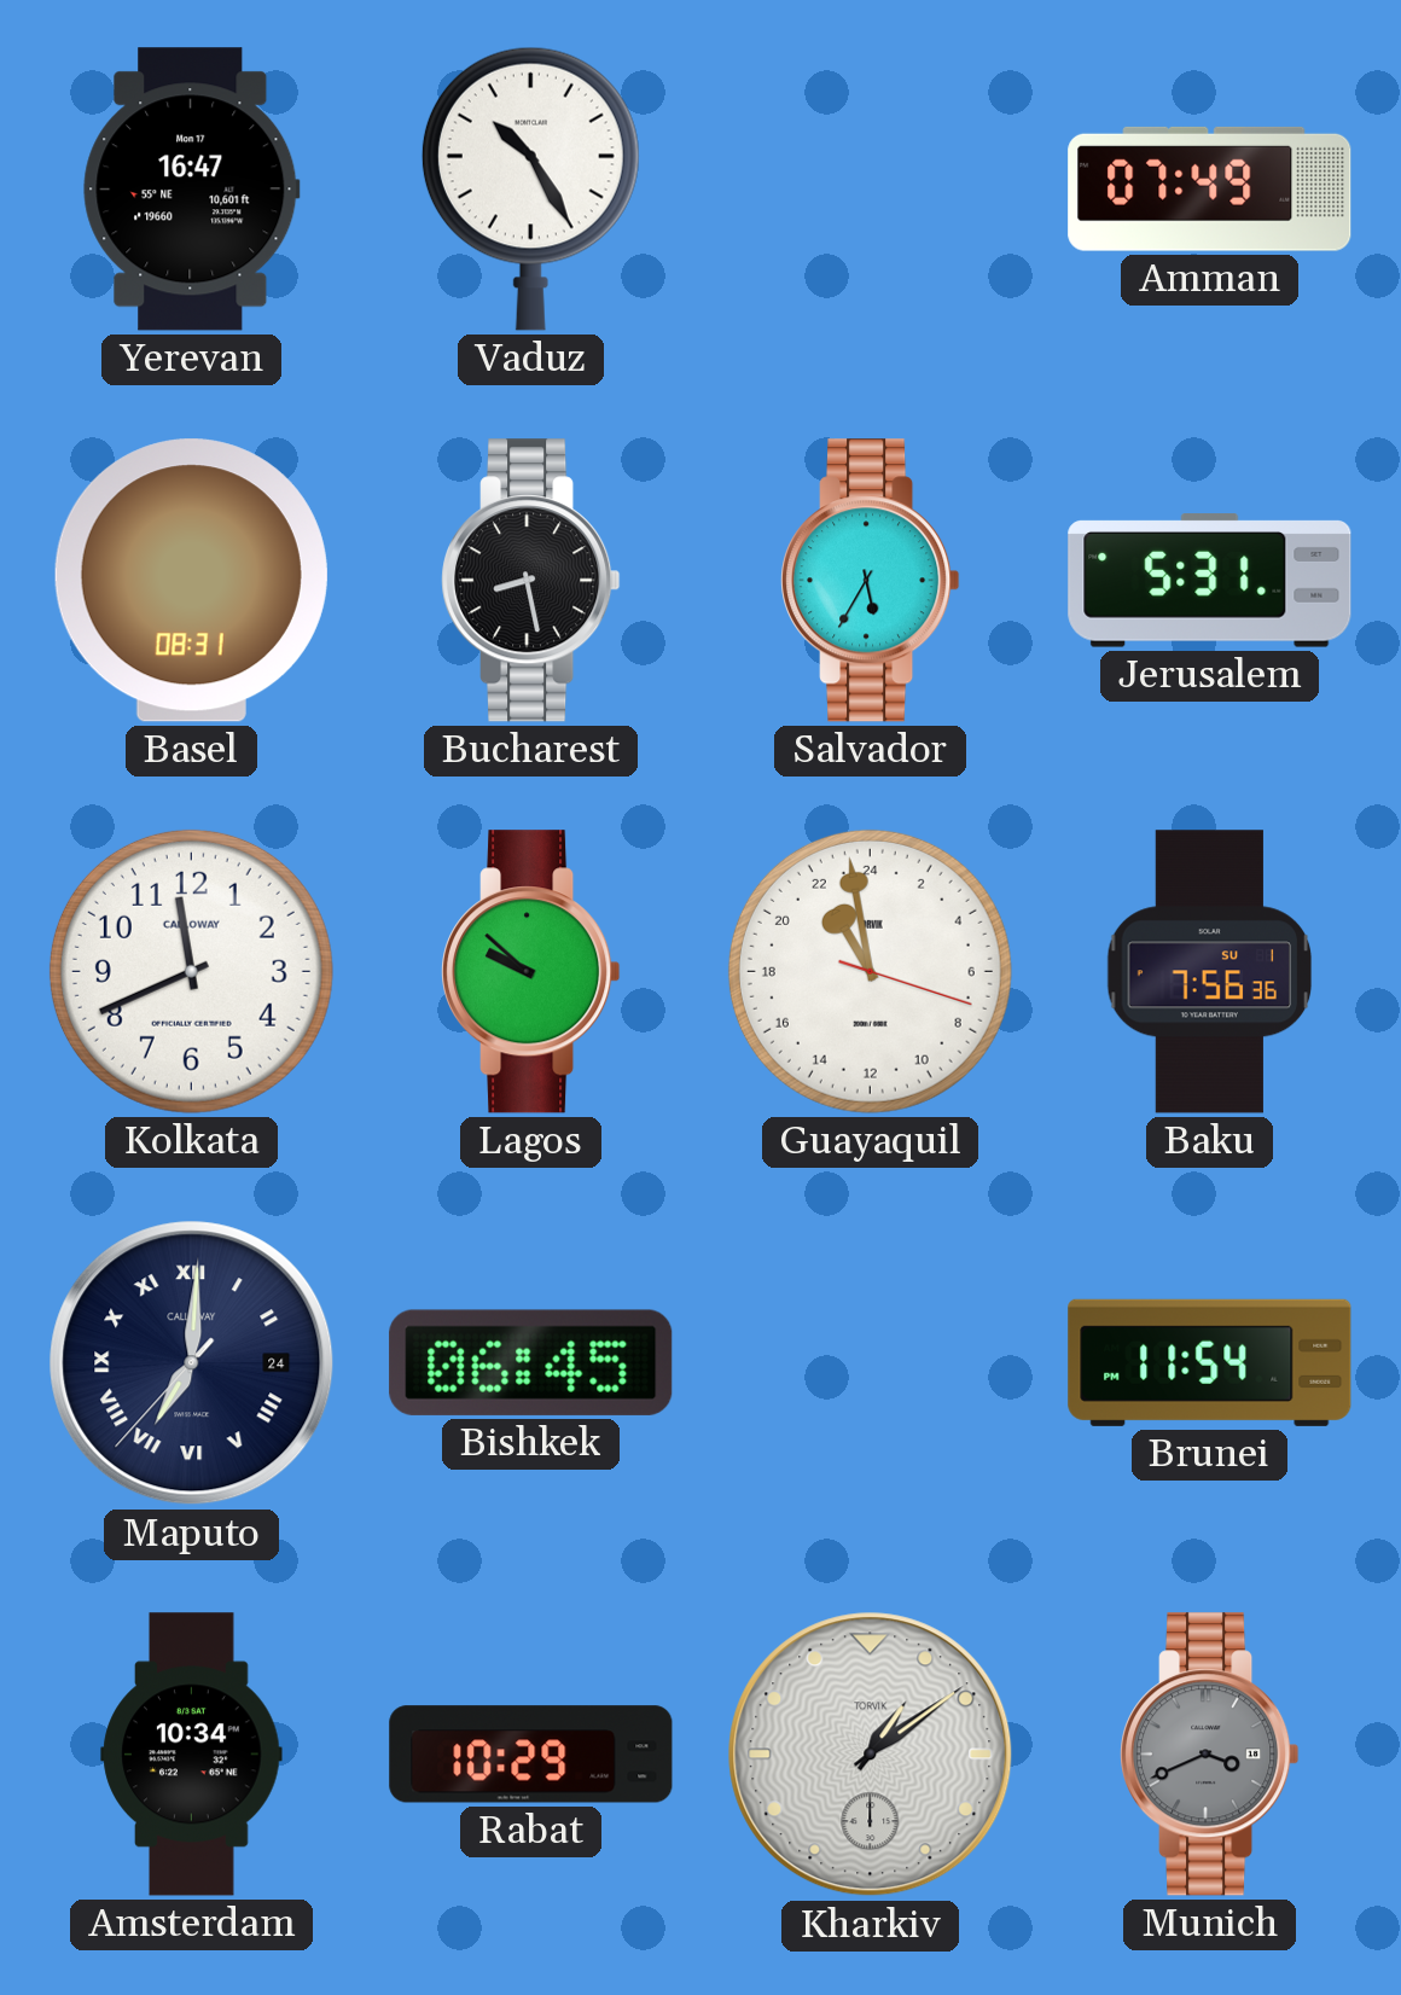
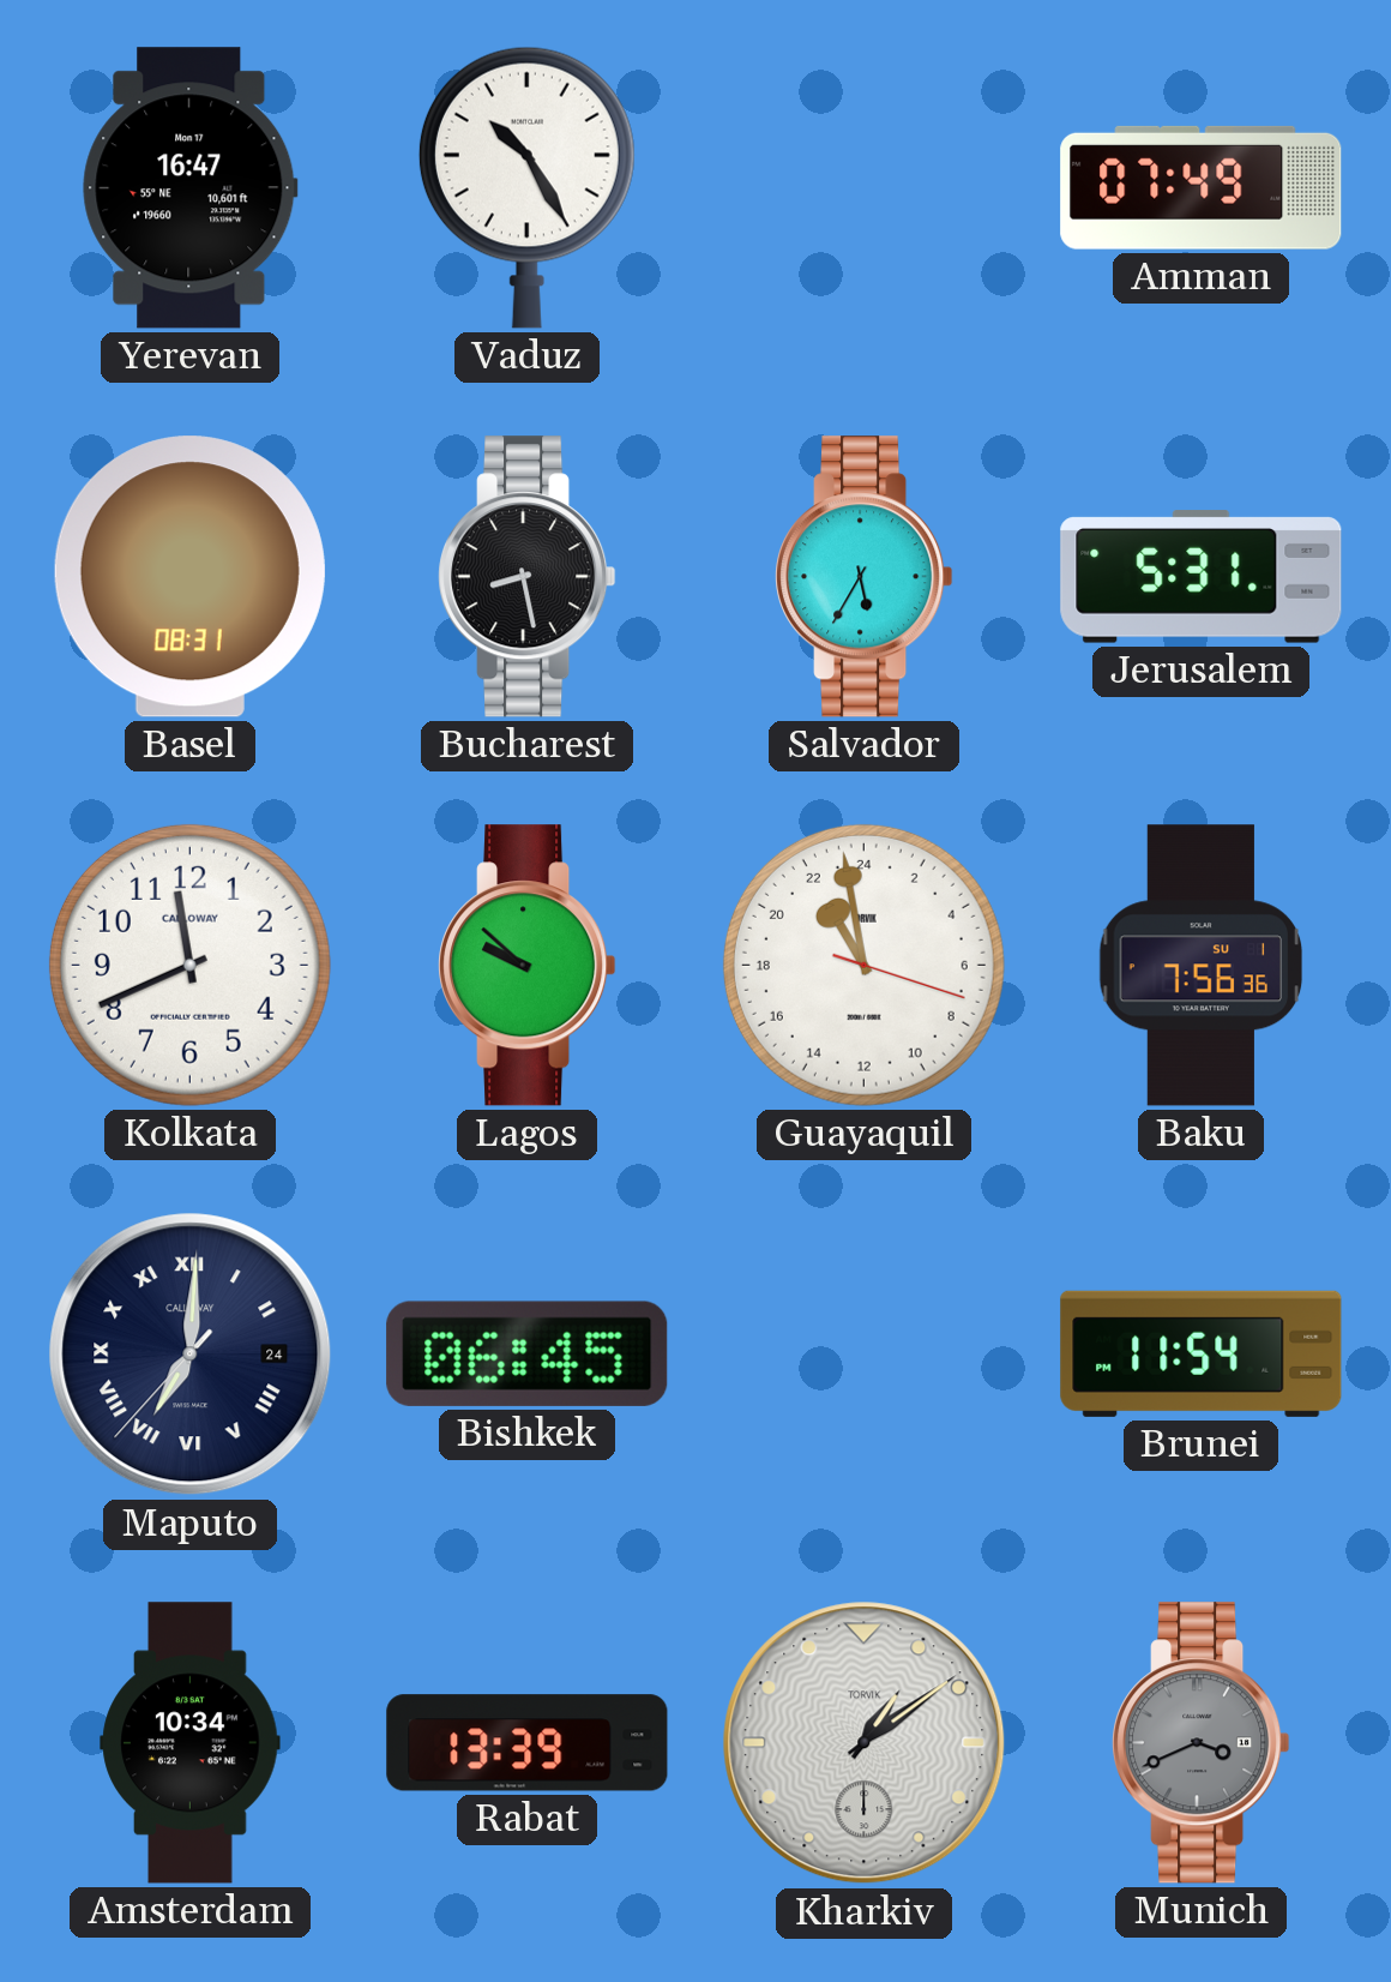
Rabat: 10:29 -> 13:39 (528, 1743)
